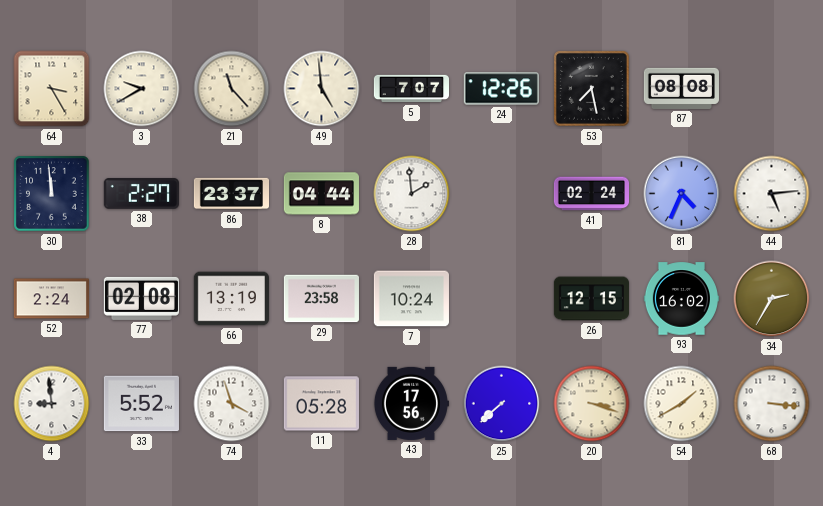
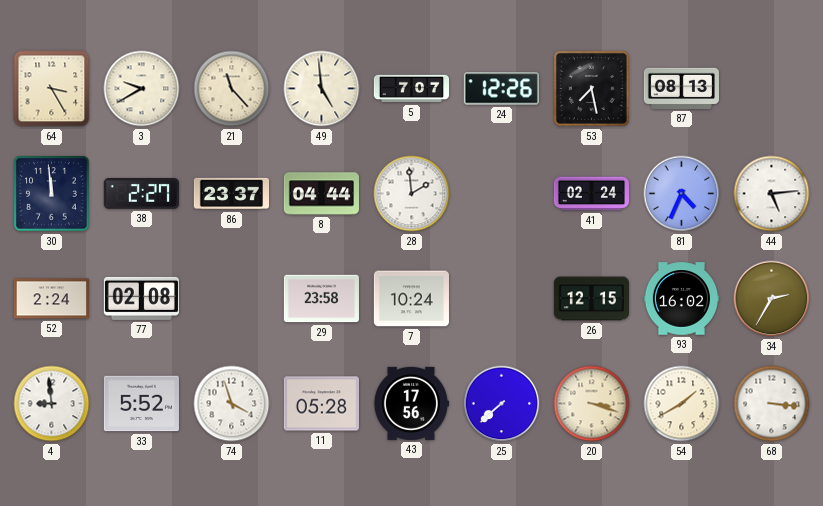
87: 08:08 -> 08:13 (681, 88)
66: 13:19 -> none (231, 299)
